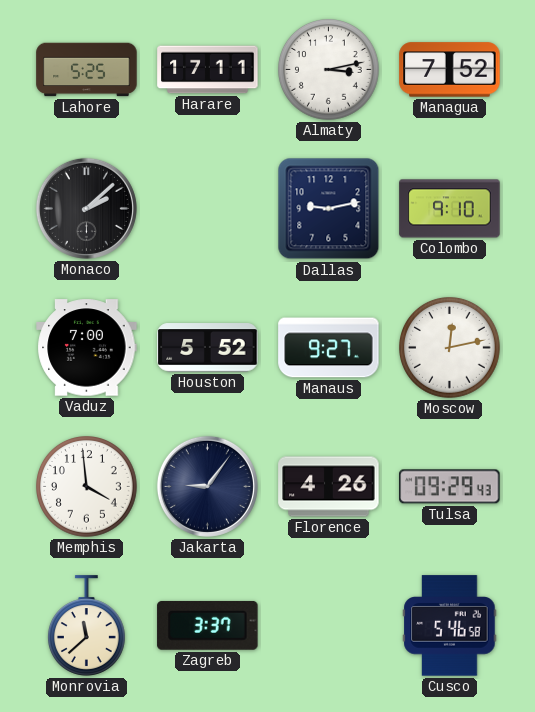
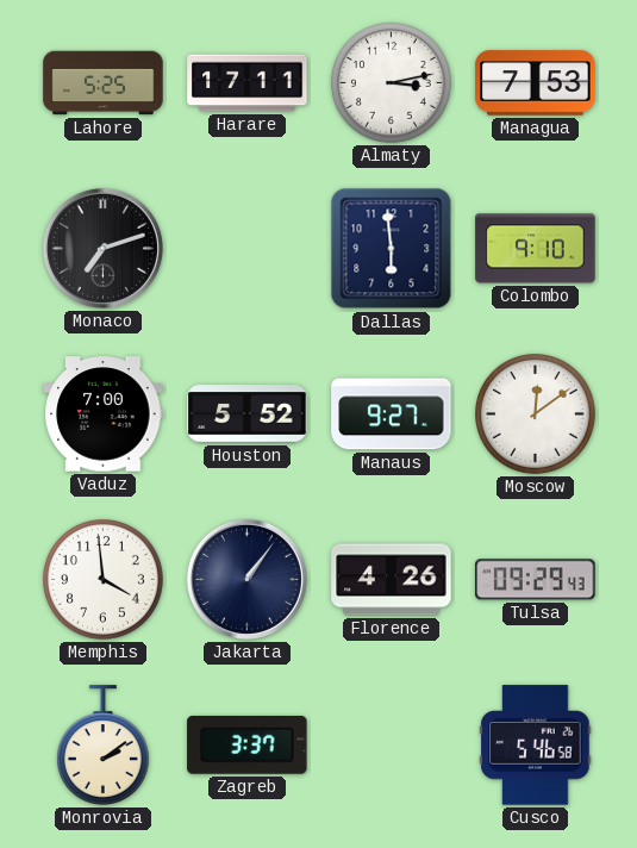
Managua: 7:52 -> 7:53 (536, 83)
Monaco: 2:08 -> 7:12 (102, 248)
Dallas: 9:13 -> 5:59 (392, 249)
Moscow: 12:13 -> 12:09 (536, 414)
Jakarta: 9:06 -> 1:06 (246, 579)
Monrovia: 11:38 -> 2:09 (102, 746)
